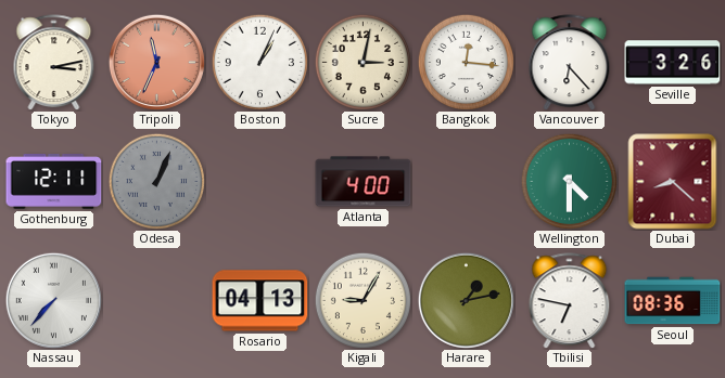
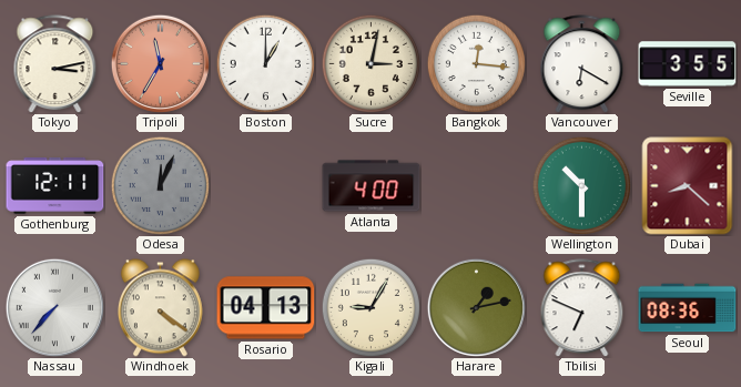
Tripoli: 11:34 -> 11:35 (160, 63)
Boston: 1:04 -> 1:00 (265, 63)
Vancouver: 6:23 -> 6:20 (582, 64)
Seville: 3:26 -> 3:55 (688, 64)
Odesa: 1:04 -> 12:04 (160, 185)
Wellington: 4:30 -> 10:30 (581, 185)
Windhoek: none -> 4:21 (160, 308)
Tbilisi: 6:47 -> 6:49 (582, 308)
